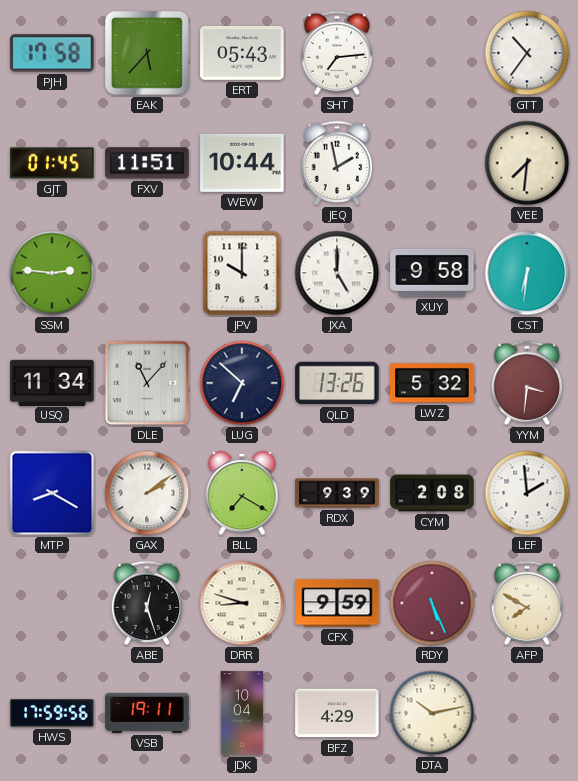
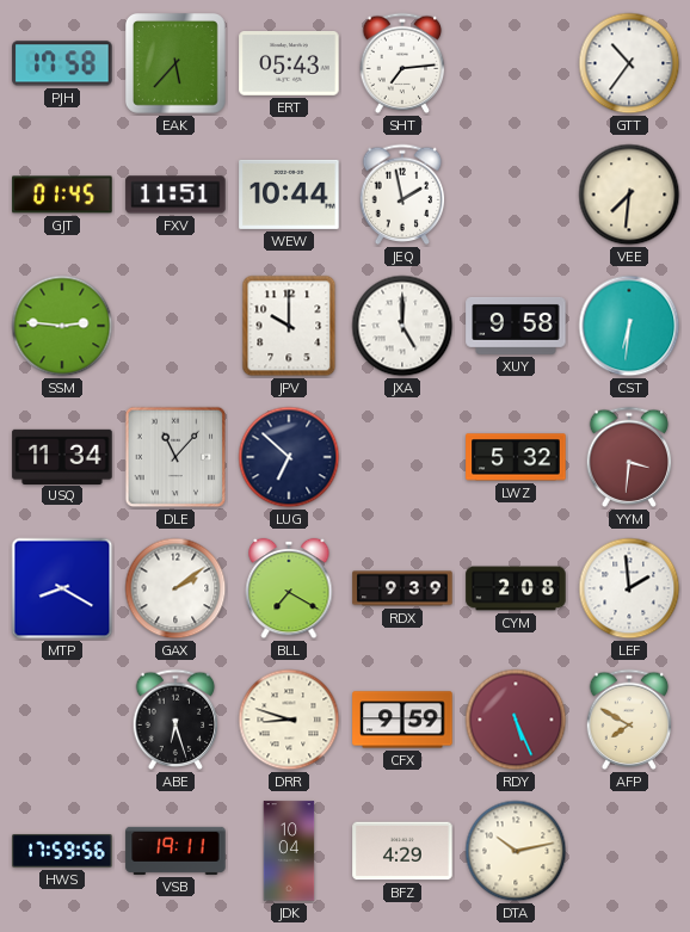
QLD: 13:26 -> none (337, 383)
ABE: 12:27 -> 6:27 (175, 720)
